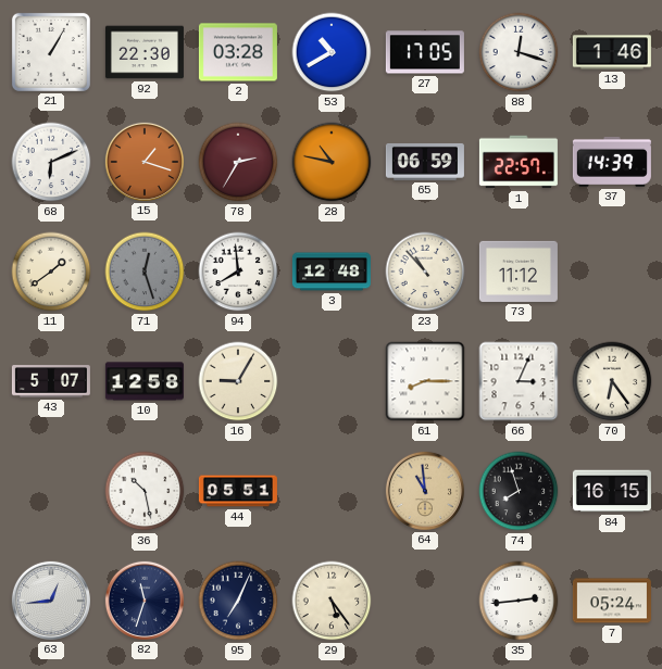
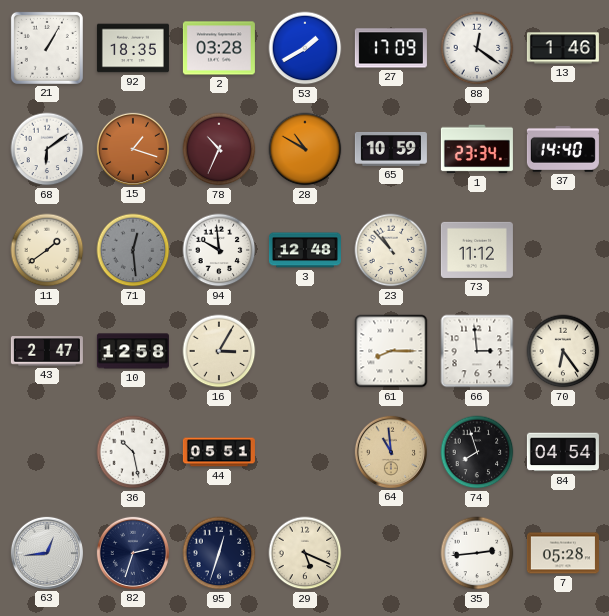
92: 22:30 -> 18:35 (133, 48)
53: 10:40 -> 1:40 (305, 48)
27: 17:05 -> 17:09 (391, 48)
88: 12:18 -> 12:21 (477, 48)
68: 6:11 -> 6:09 (47, 149)
78: 2:35 -> 10:34 (219, 149)
28: 10:47 -> 10:50 (305, 149)
65: 06:59 -> 10:59 (391, 149)
1: 22:57 -> 23:34 (477, 149)
37: 14:39 -> 14:40 (563, 149)
71: 12:27 -> 12:29 (133, 250)
94: 7:59 -> 9:59 (219, 250)
43: 5:07 -> 2:47 (47, 351)
16: 9:05 -> 3:05 (219, 351)
66: 3:04 -> 2:59 (477, 351)
84: 16:15 -> 04:54 (563, 452)
82: 11:33 -> 2:33 (133, 553)
95: 7:04 -> 12:33 (219, 553)
29: 5:24 -> 5:19 (305, 553)
7: 05:24 -> 05:28 (563, 553)
